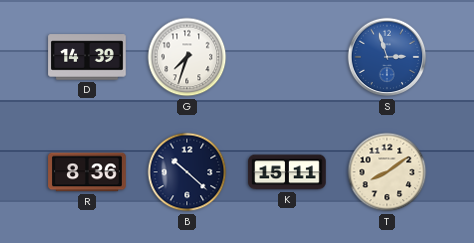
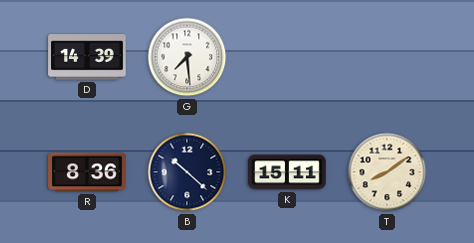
G: 7:33 -> 7:29 (187, 57)
S: 2:57 -> none (387, 57)
